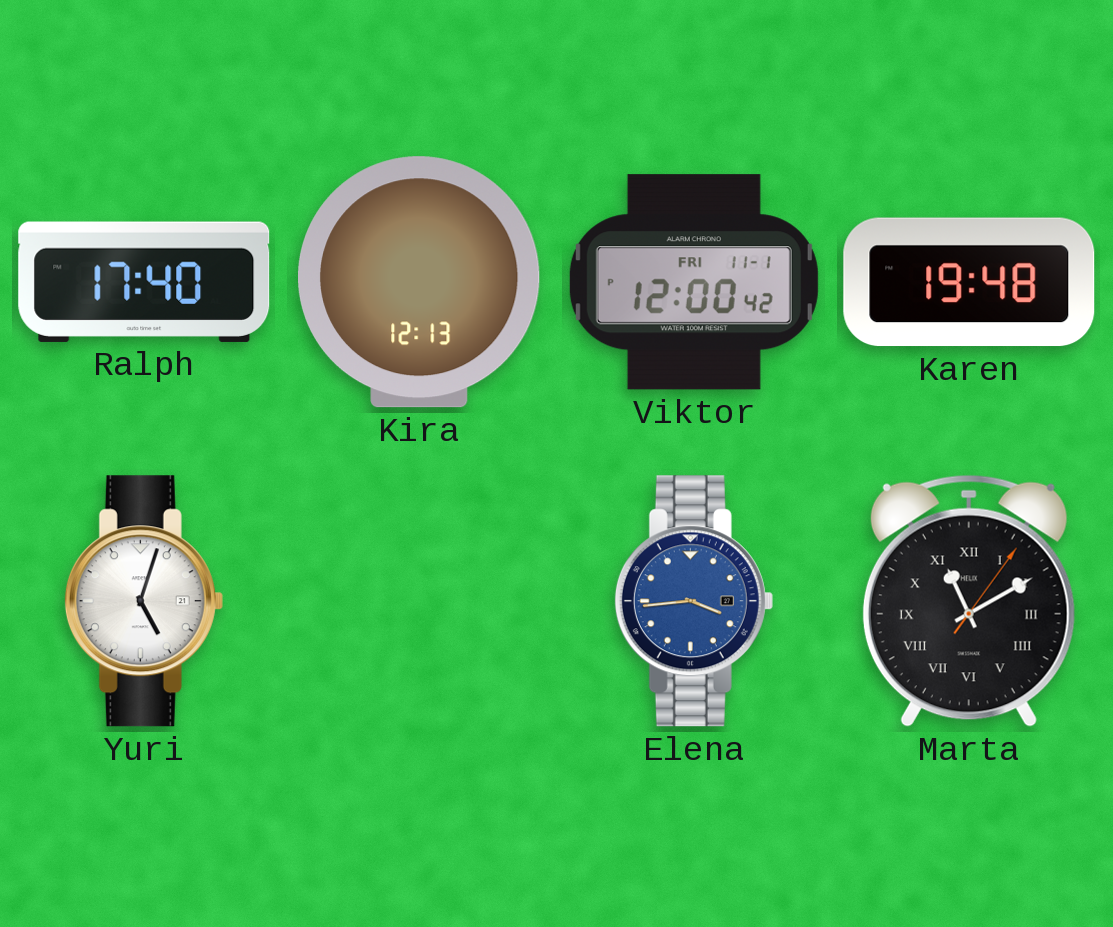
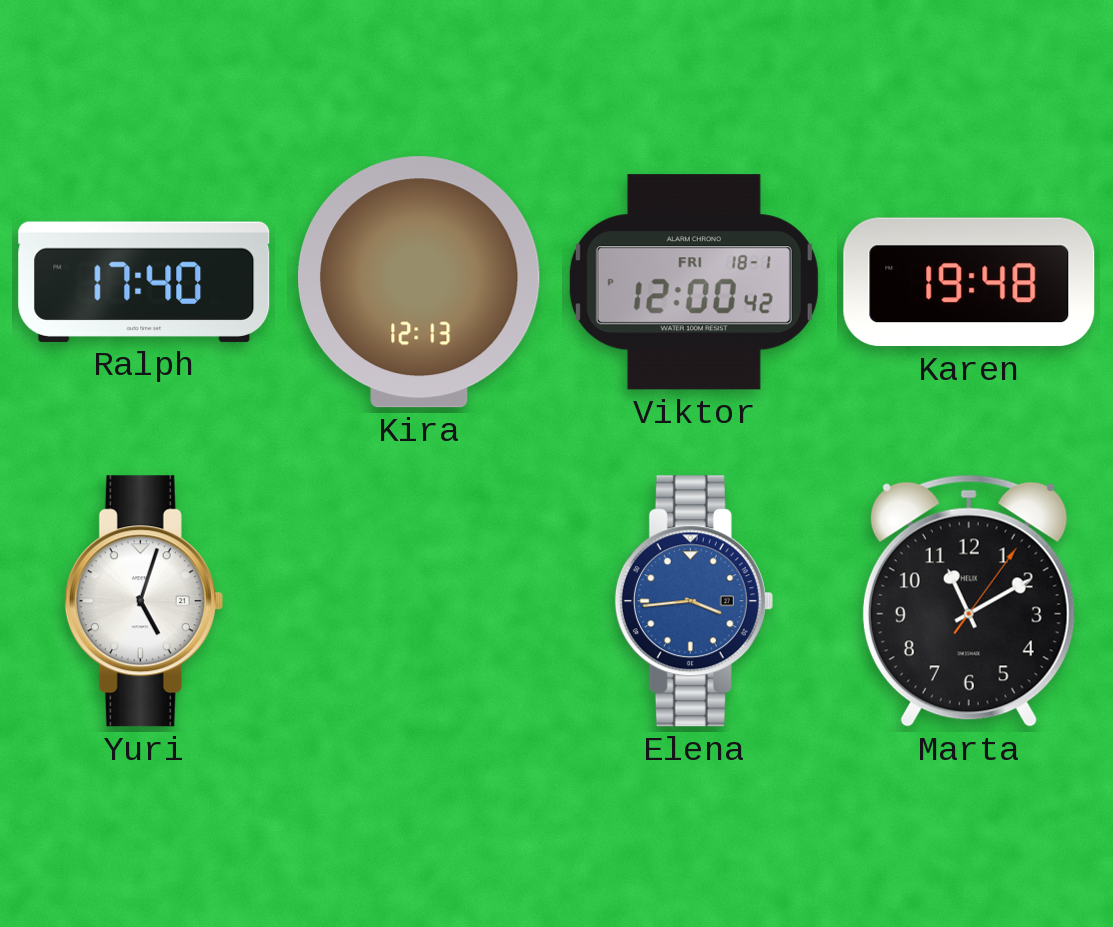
Viktor date: FRI 11-1 -> FRI 18-1 (694, 282)
Marta numerals: Roman -> Arabic (969, 601)
